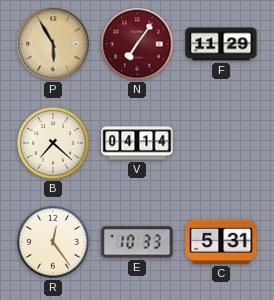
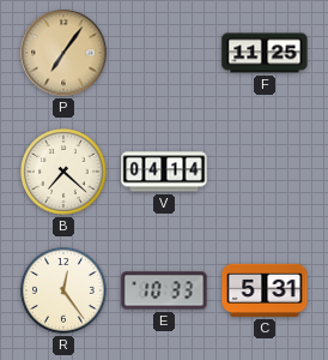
P: 5:55 -> 7:06 (63, 53)
N: 7:06 -> none (137, 44)
F: 11:29 -> 11:25 (265, 53)
